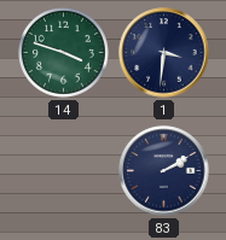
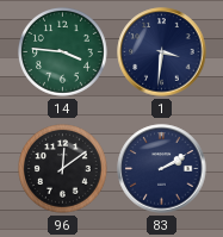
14: 3:48 -> 3:46 (63, 52)
96: none -> 12:09 (63, 169)
